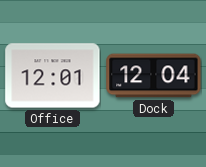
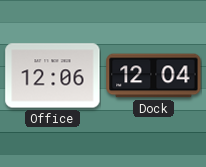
Office: 12:01 -> 12:06 (53, 76)
